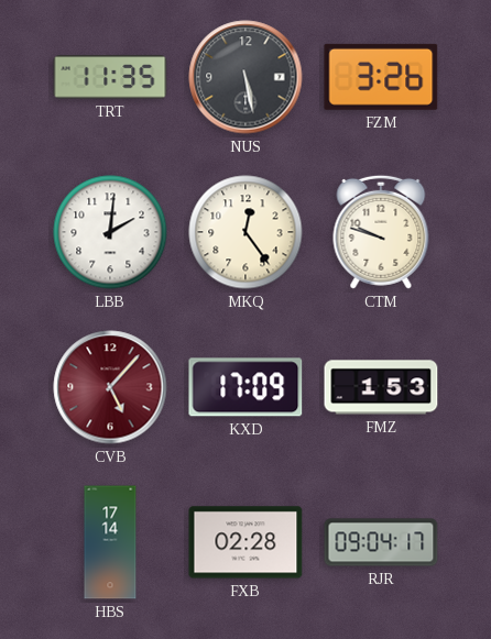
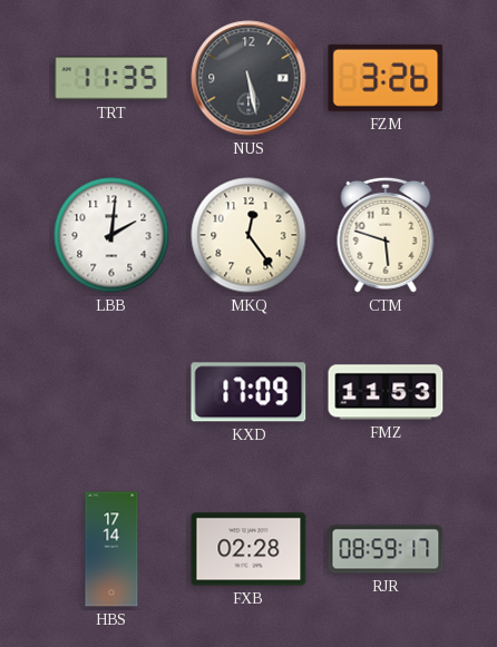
CTM: 9:48 -> 5:48 (386, 235)
CVB: 5:07 -> none (110, 387)
FMZ: 1:53 -> 11:53 (386, 392)
RJR: 09:04 -> 08:59 (386, 549)
